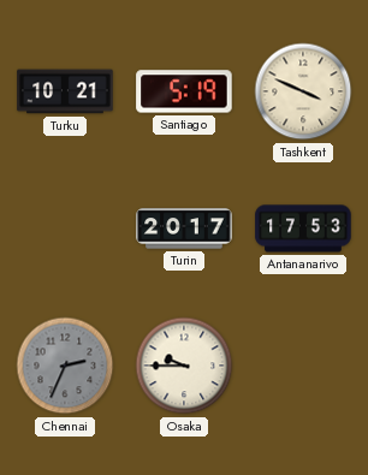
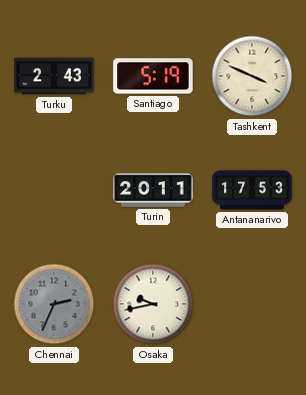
Turku: 10:21 -> 2:43 (54, 76)
Turin: 20:17 -> 20:11 (153, 190)
Osaka: 9:45 -> 9:43 (153, 304)
